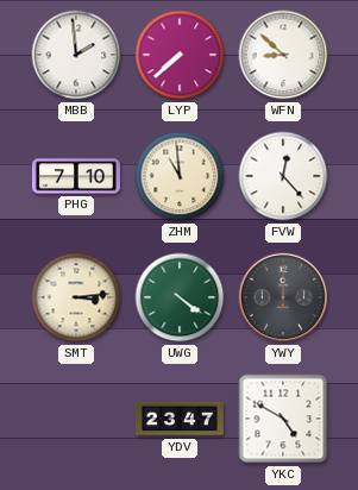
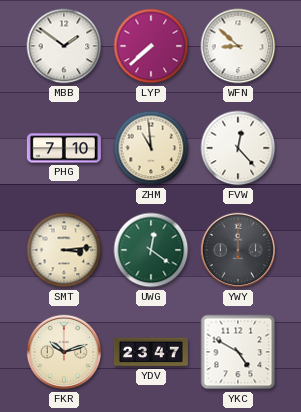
MBB: 1:59 -> 1:51 (64, 46)
UWG: 4:21 -> 12:21 (151, 250)
FKR: none -> 10:12 (64, 352)
